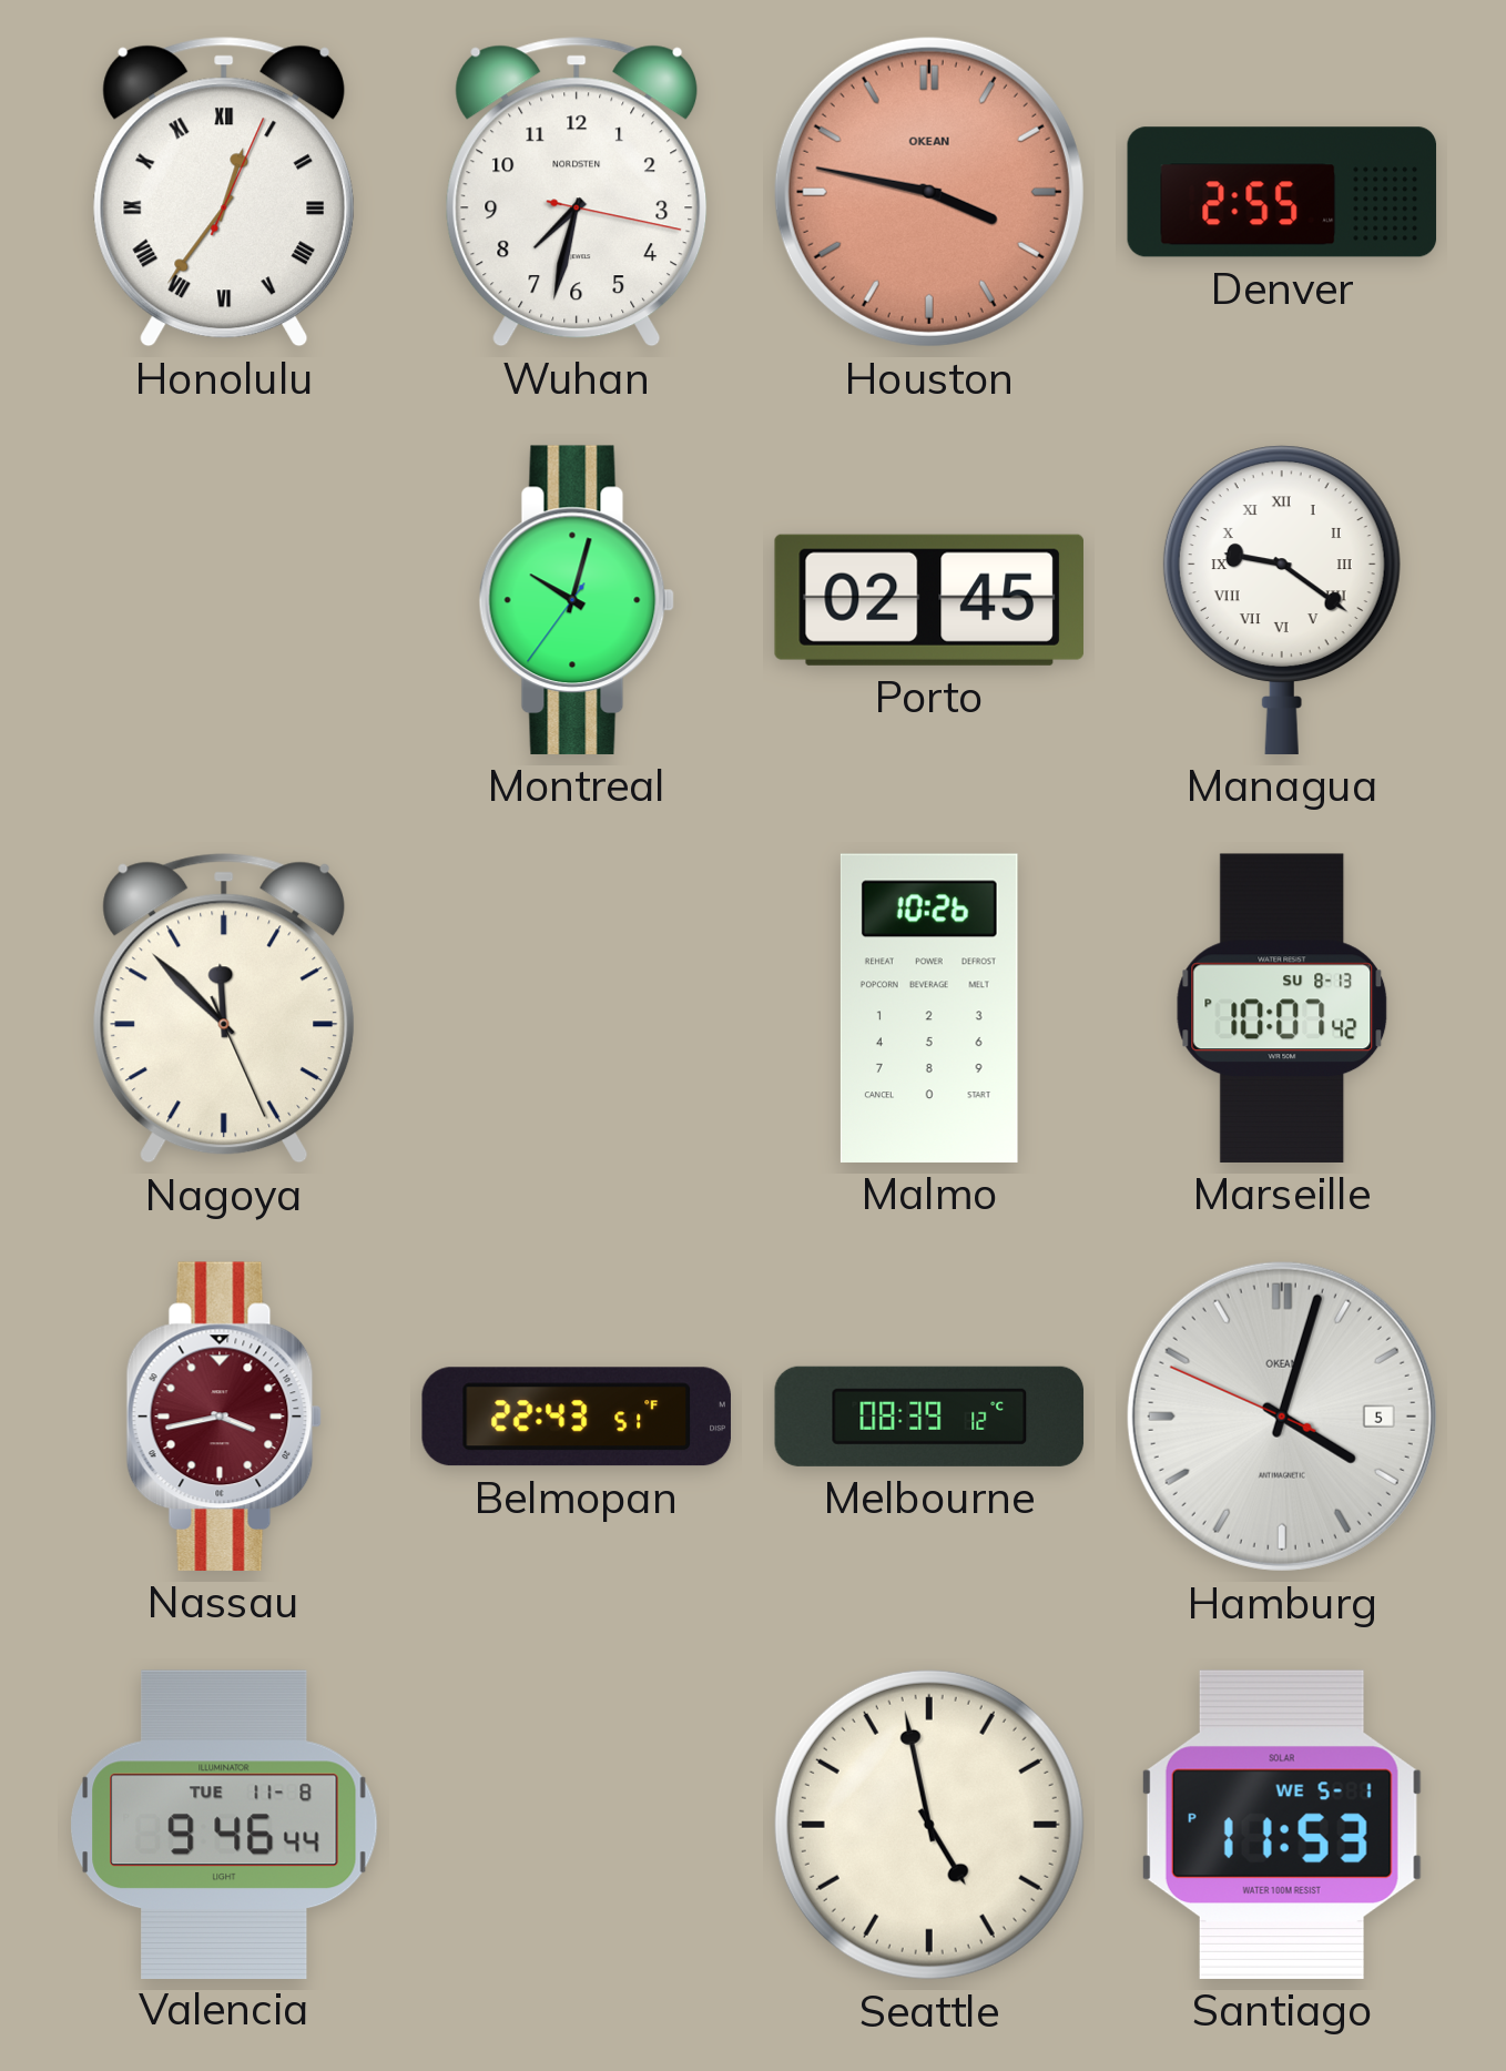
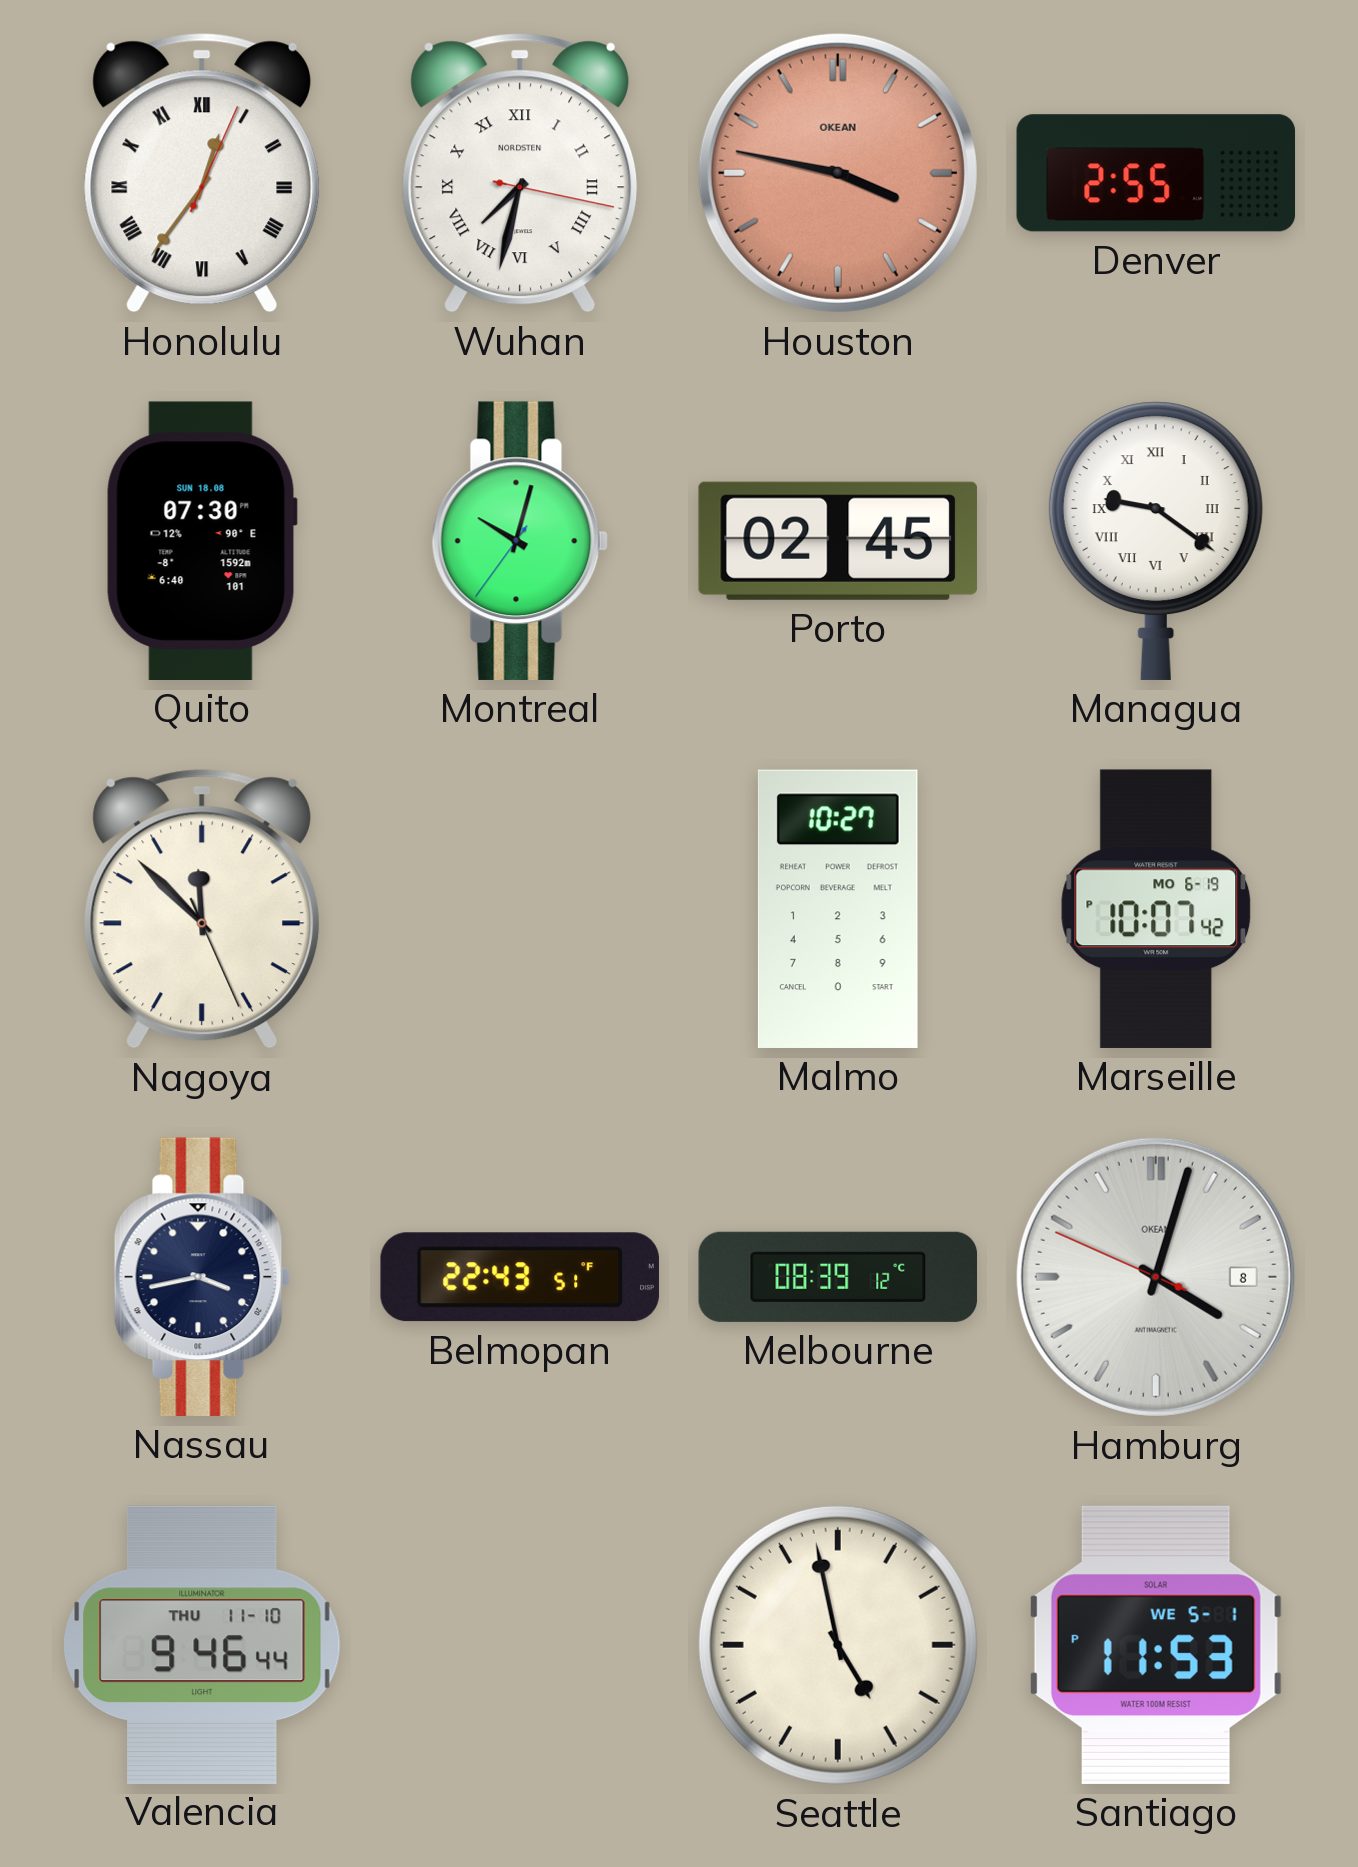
Wuhan numerals: Arabic -> Roman (520, 173)
Quito: none -> 07:30 (202, 541)
Malmo: 10:26 -> 10:27 (838, 909)
Marseille date: SU 8-13 -> MO 6-19 (1156, 909)
Nassau dial: burgundy -> navy (202, 1277)
Hamburg date: 5 -> 8 (1156, 1277)
Valencia date: TUE 11-8 -> THU 11-10 (202, 1644)
